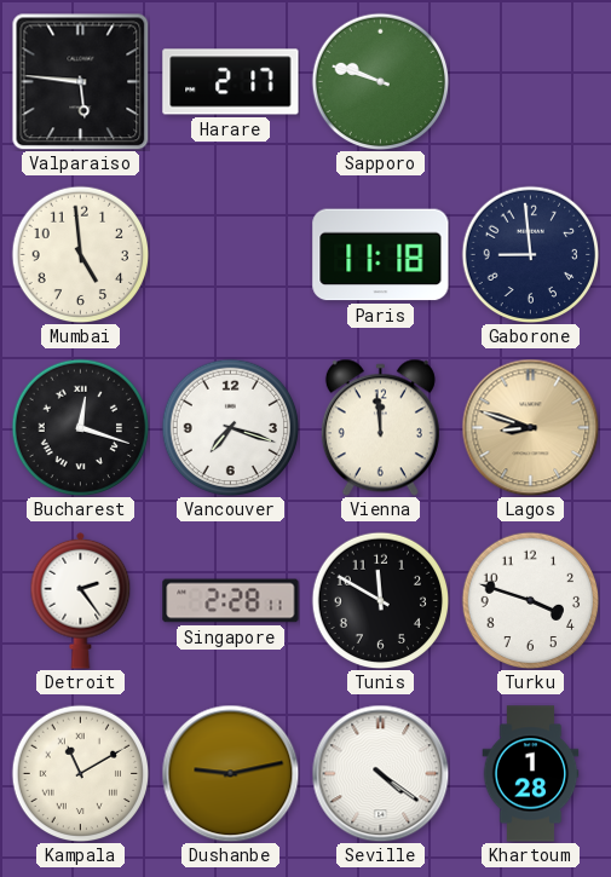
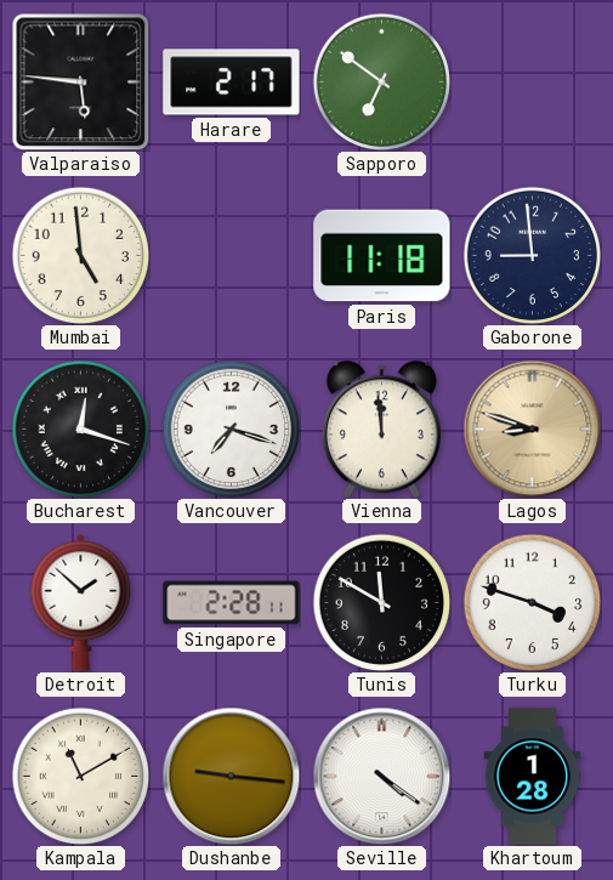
Sapporo: 9:48 -> 6:51 (381, 81)
Detroit: 2:24 -> 1:52 (81, 602)
Dushanbe: 9:13 -> 9:16 (231, 776)
